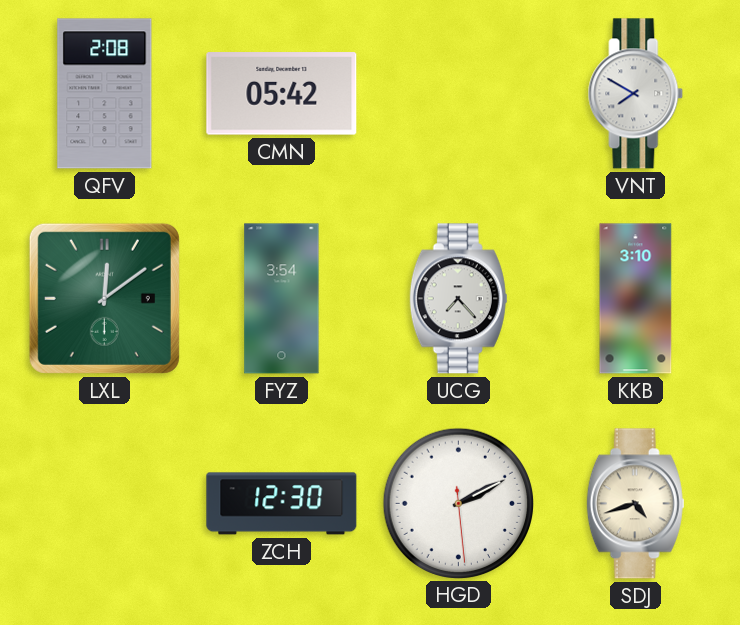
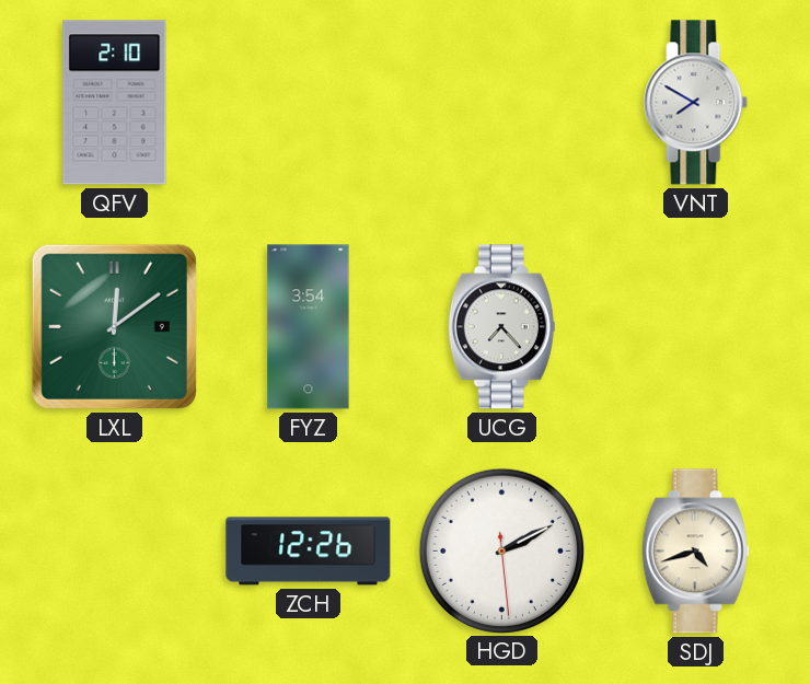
QFV: 2:08 -> 2:10 (115, 103)
CMN: 05:42 -> none (282, 94)
KKB: 3:10 -> none (636, 299)
ZCH: 12:30 -> 12:26 (309, 552)
